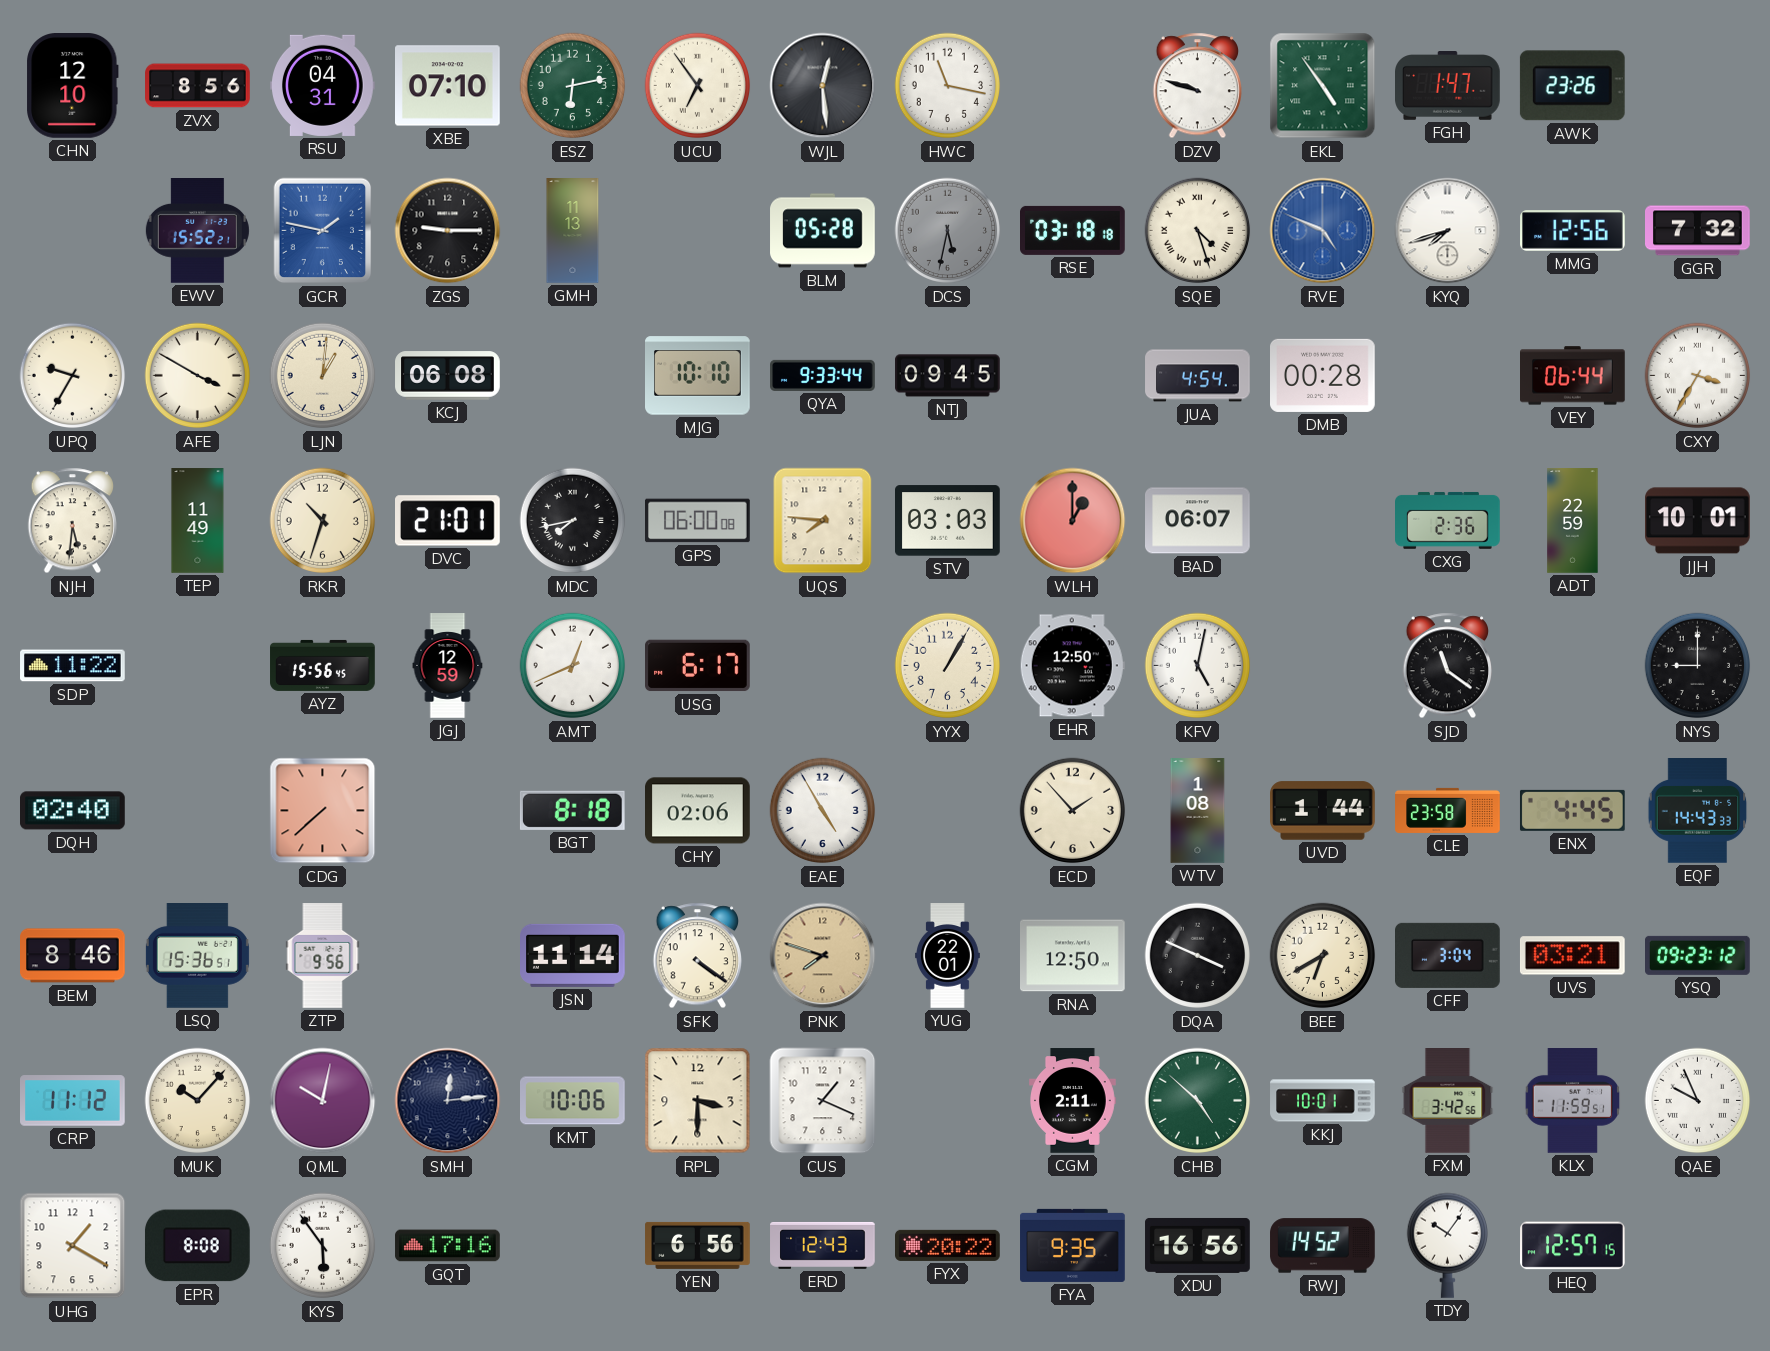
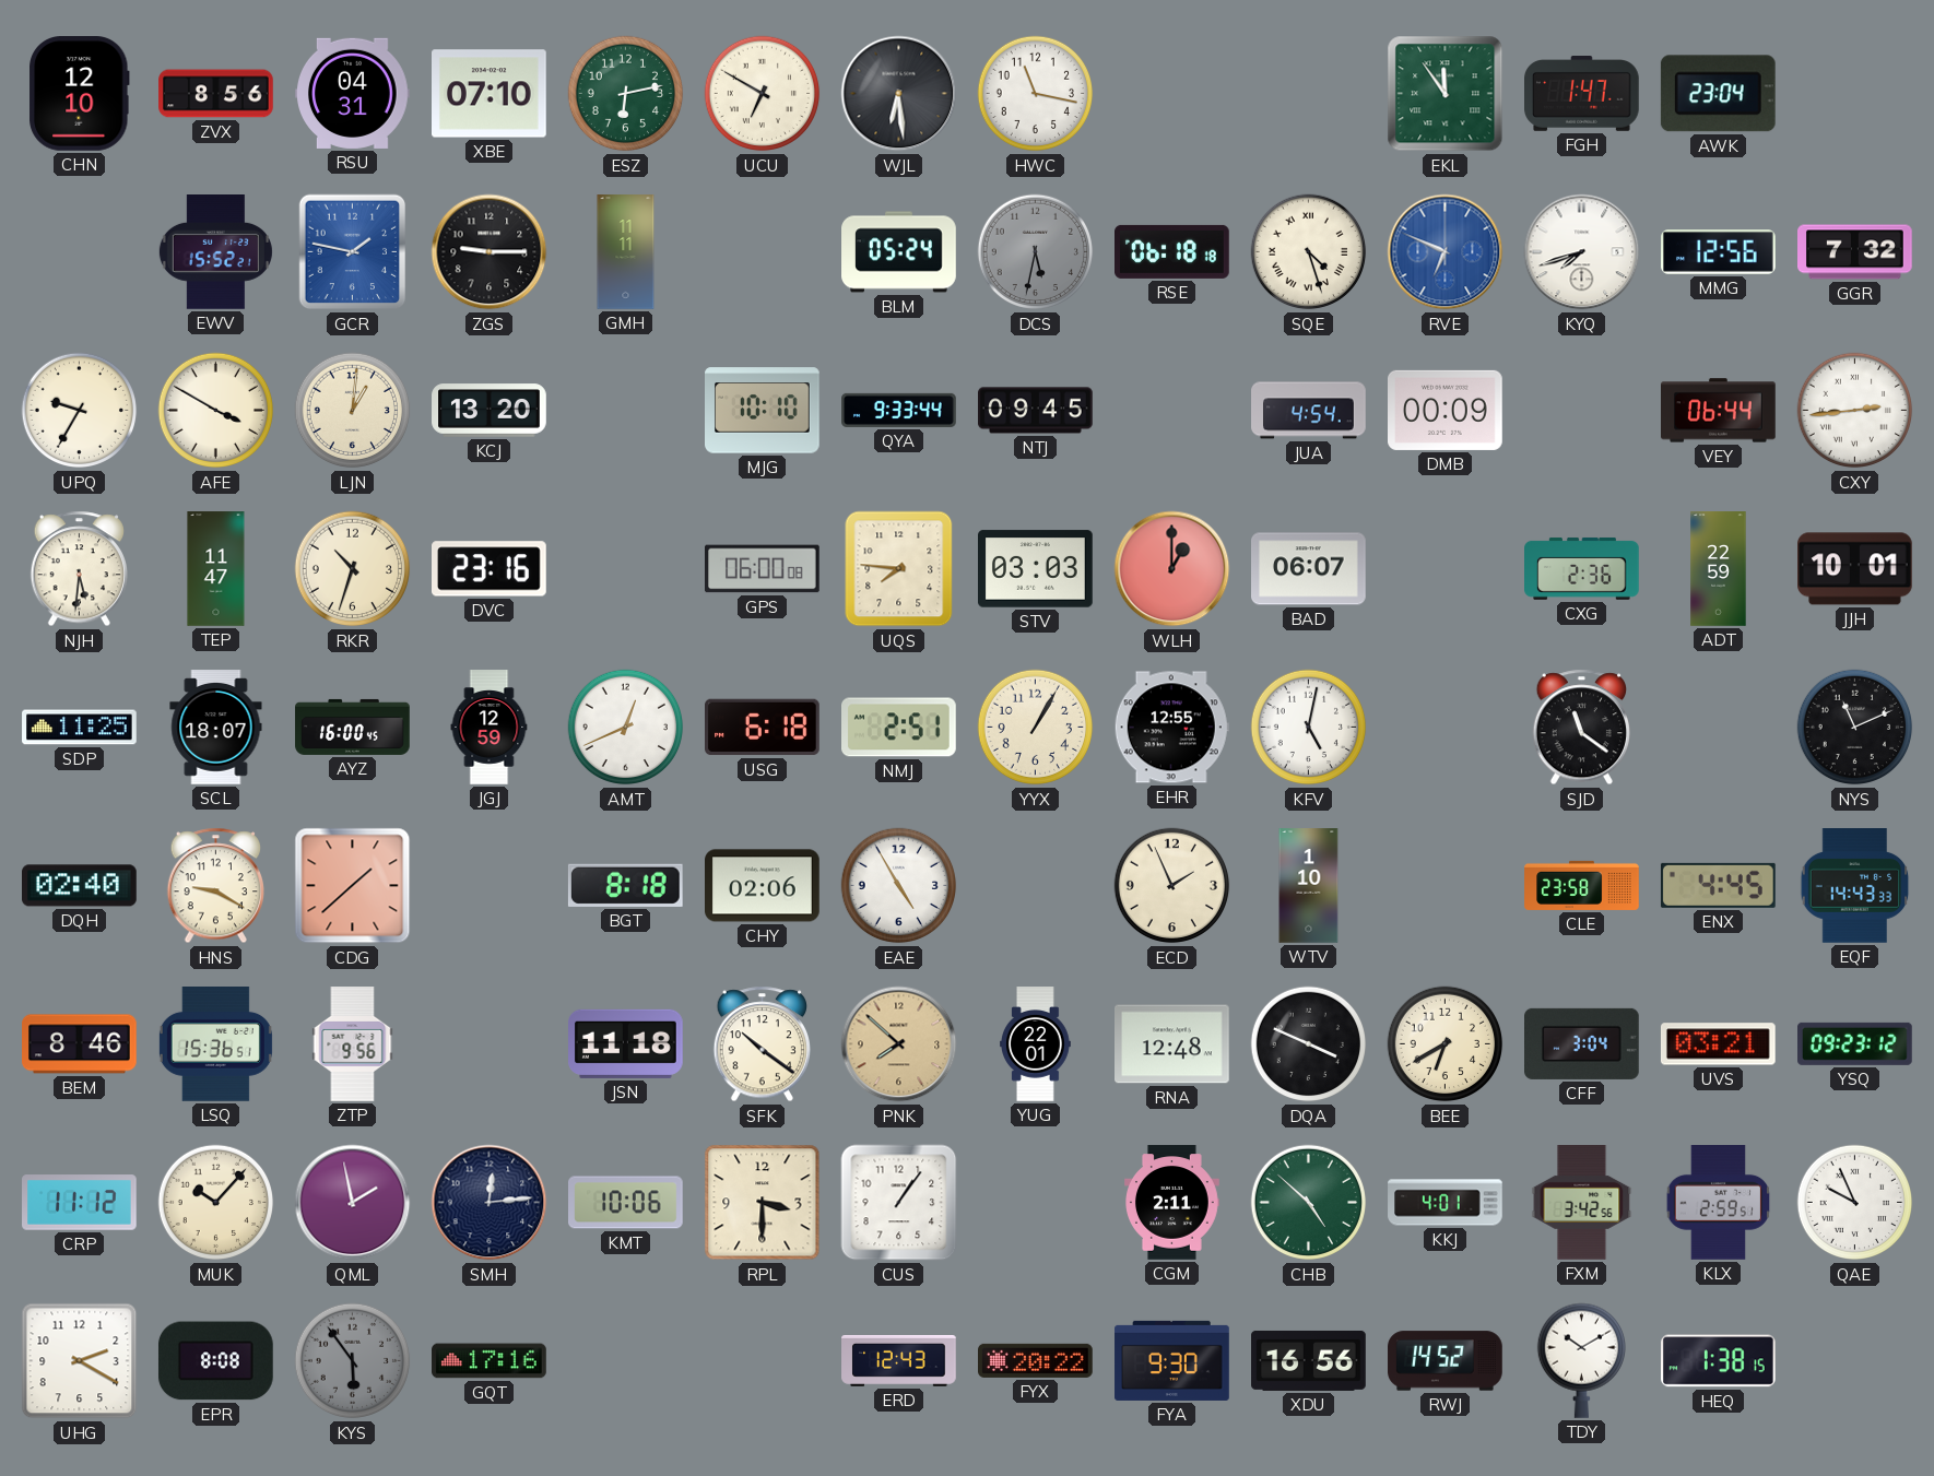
UCU: 6:54 -> 6:50 (763, 94)
WJL: 12:29 -> 6:29 (899, 94)
DZV: 9:48 -> none (1197, 86)
EKL: 4:54 -> 11:54 (1446, 94)
AWK: 23:26 -> 23:04 (1718, 94)
GMH: 11:13 -> 11:11 (626, 252)
BLM: 05:28 -> 05:24 (899, 252)
RSE: 03:18 -> 06:18 (1172, 251)
RVE: 4:49 -> 6:49 (1446, 252)
KCJ: 06:08 -> 13:20 (490, 411)
DMB: 00:28 -> 00:09 (1446, 410)
CXY: 3:35 -> 2:44 (1855, 411)
TEP: 11:49 -> 11:47 (216, 569)
DVC: 21:01 -> 23:16 (490, 569)
MDC: 7:43 -> none (573, 521)
SDP: 11:22 -> 11:25 (80, 728)
SCL: none -> 18:07 (216, 728)
AYZ: 15:56 -> 16:00 (353, 727)
USG: 6:17 -> 6:18 (763, 728)
NMJ: none -> 2:51 (899, 728)
EHR: 12:50 -> 12:55 (1171, 728)
NYS: 9:00 -> 11:11 (1855, 728)
HNS: none -> 9:20 (215, 886)
CDG: 7:38 -> 1:38 (353, 886)
ECD: 1:53 -> 1:56 (1172, 886)
WTV: 1:08 -> 1:10 (1309, 886)
UVD: 1:44 -> none (1323, 811)
JSN: 11:14 -> 11:18 (626, 1043)
SFK: 4:21 -> 10:21 (762, 1044)
PNK: 7:48 -> 7:52 (899, 1044)
RNA: 12:50 -> 12:48 (1172, 1044)
QML: 10:02 -> 1:58 (353, 1203)
CUS: 1:19 -> 1:06 (899, 1203)
KKJ: 10:01 -> 4:01 (1446, 1203)
KLX: 11:59 -> 2:59 (1719, 1203)
UHG: 1:20 -> 2:20 (80, 1361)
KYS dial: white -> grey (353, 1361)
YEN: 6:56 -> none (698, 1245)
FYA: 9:35 -> 9:30 (1172, 1360)
TDY: 10:06 -> 10:10 (1581, 1360)
HEQ: 12:57 -> 1:38 (1719, 1361)
